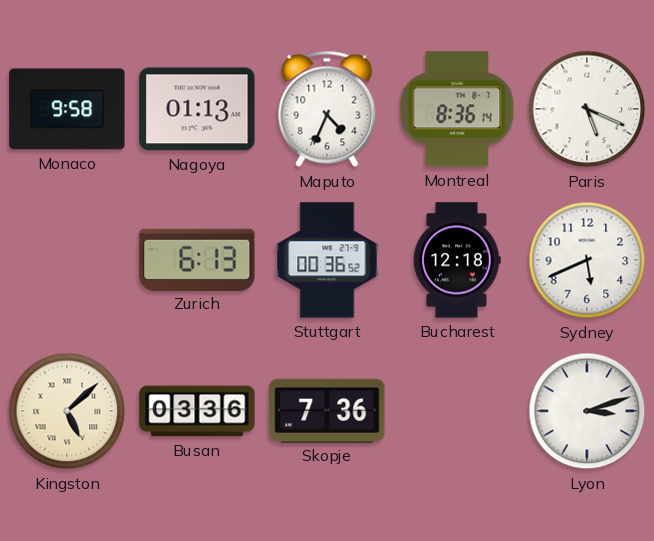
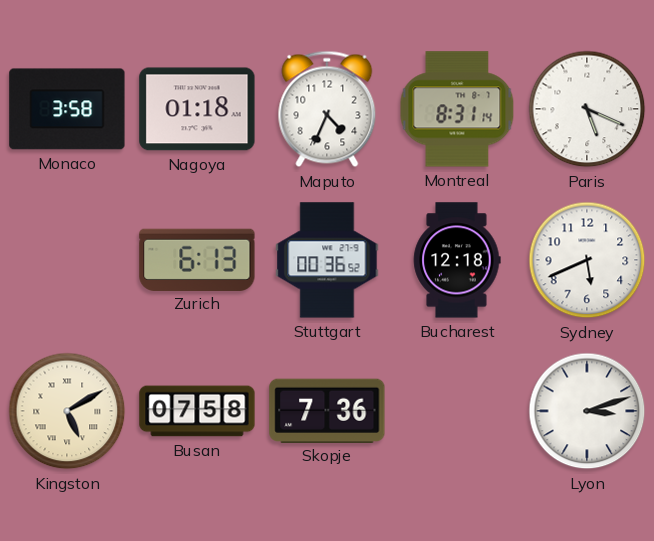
Monaco: 9:58 -> 3:58 (67, 109)
Nagoya: 01:13 -> 01:18 (197, 109)
Montreal: 8:36 -> 8:31 (457, 109)
Kingston: 5:08 -> 5:10 (67, 411)
Busan: 03:36 -> 07:58 (197, 411)
